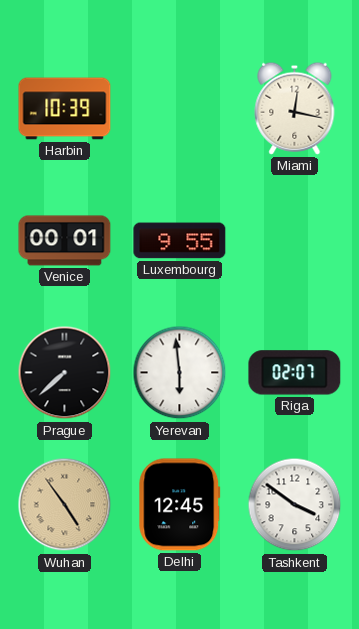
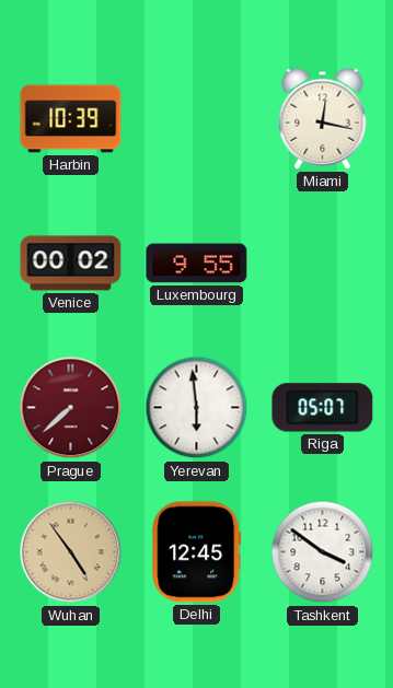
Venice: 00:01 -> 00:02 (71, 264)
Prague dial: black -> burgundy (71, 408)
Riga: 02:07 -> 05:07 (323, 408)
